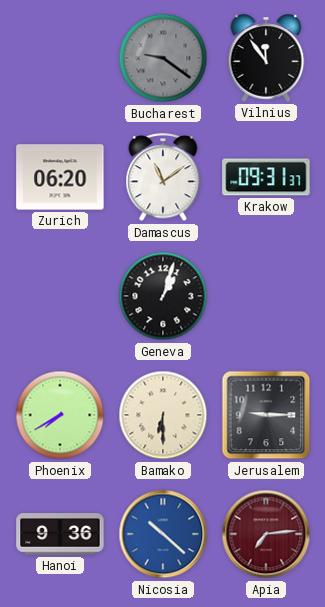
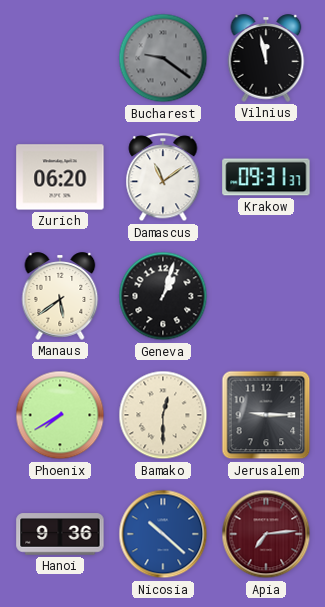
Vilnius: 11:54 -> 11:58 (266, 58)
Manaus: none -> 5:39 (60, 296)
Bamako: 6:30 -> 12:30 (163, 415)
